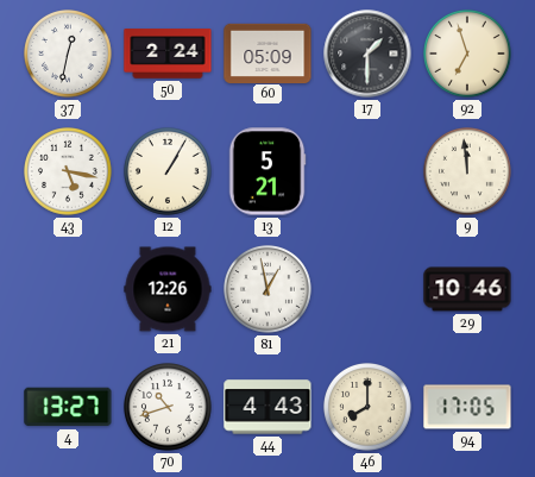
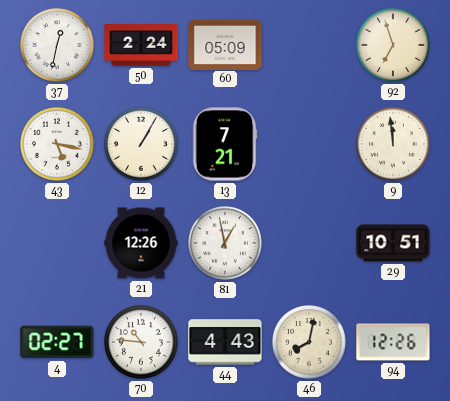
17: 1:30 -> none (367, 54)
13: 5:21 -> 7:21 (225, 144)
29: 10:46 -> 10:51 (393, 243)
4: 13:27 -> 02:27 (57, 342)
70: 10:42 -> 10:46 (142, 343)
46: 8:00 -> 8:02 (310, 343)
94: 17:05 -> 12:26 (393, 342)
